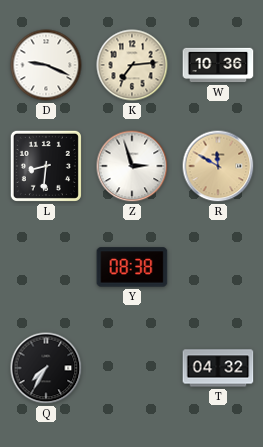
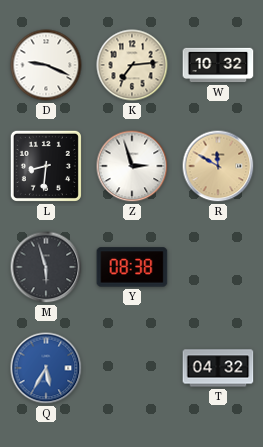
W: 10:36 -> 10:32 (218, 65)
M: none -> 5:57 (46, 267)
Q: 7:35 -> 5:35 (46, 368)
Q dial: black -> blue (46, 368)
